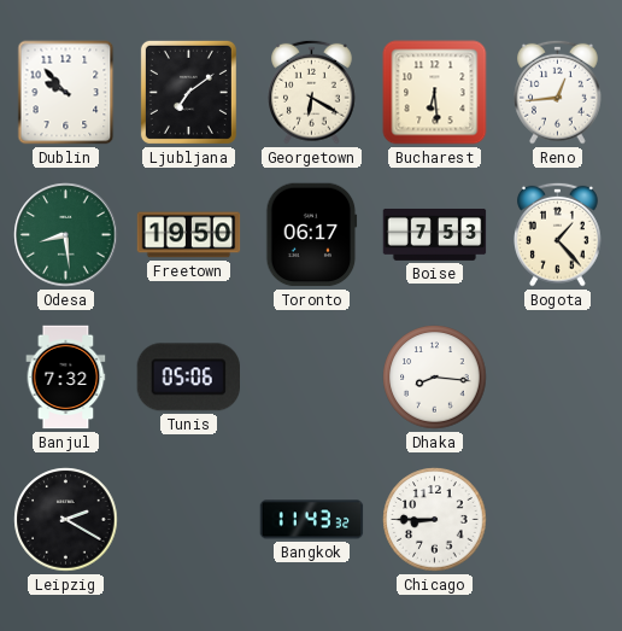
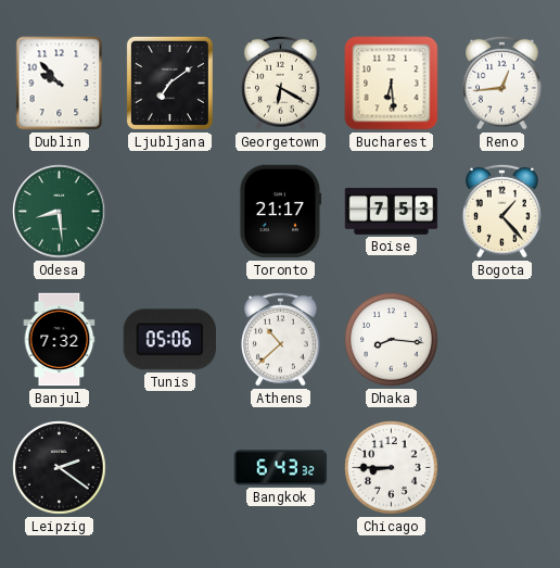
Freetown: 19:50 -> none (189, 235)
Toronto: 06:17 -> 21:17 (281, 212)
Athens: none -> 10:38 (281, 339)
Leipzig: 2:20 -> 2:21 (60, 468)
Bangkok: 11:43 -> 6:43 (281, 468)
